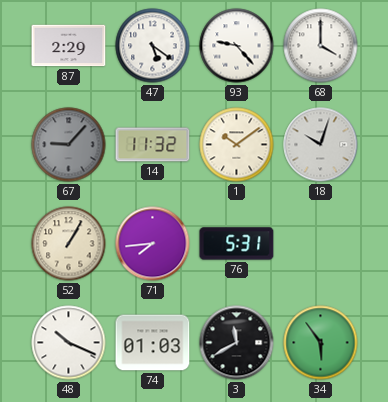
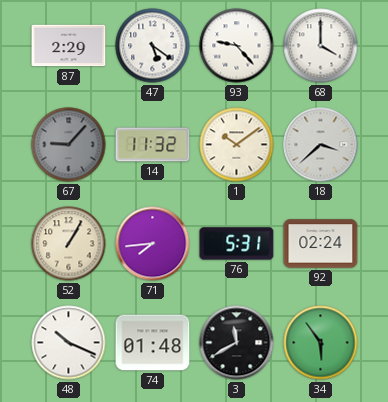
18: 10:03 -> 3:38 (321, 145)
92: none -> 02:24 (321, 244)
74: 01:03 -> 01:48 (153, 343)
